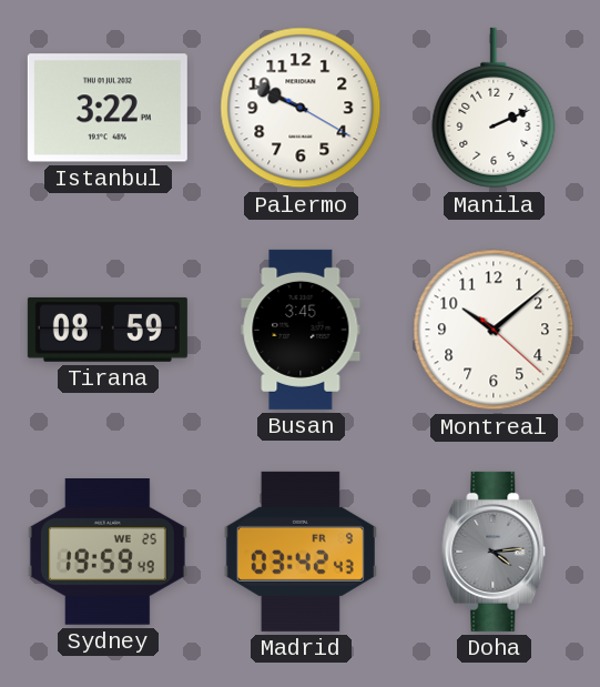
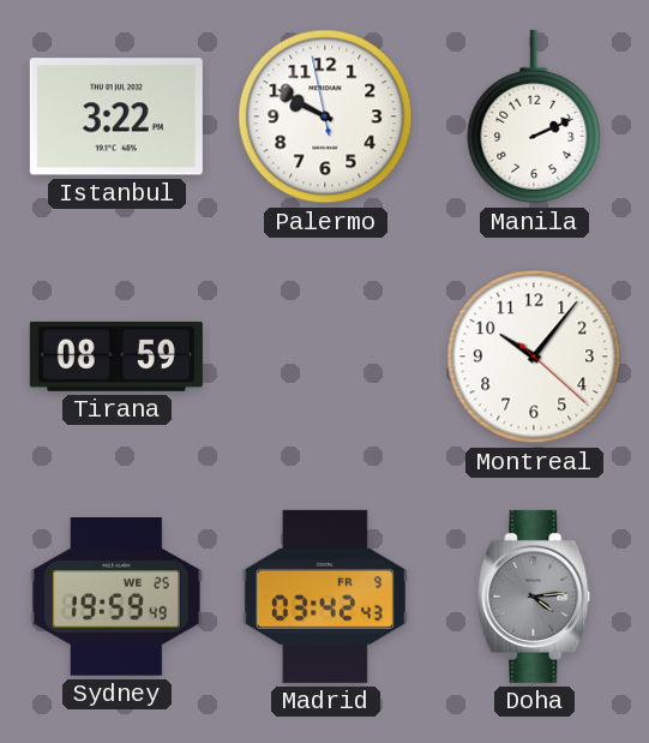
Palermo: 9:49:20 -> 9:49:58 (325, 116)
Busan: 3:45 -> none (301, 330)
Montreal: 10:08 -> 10:06 (534, 356)
